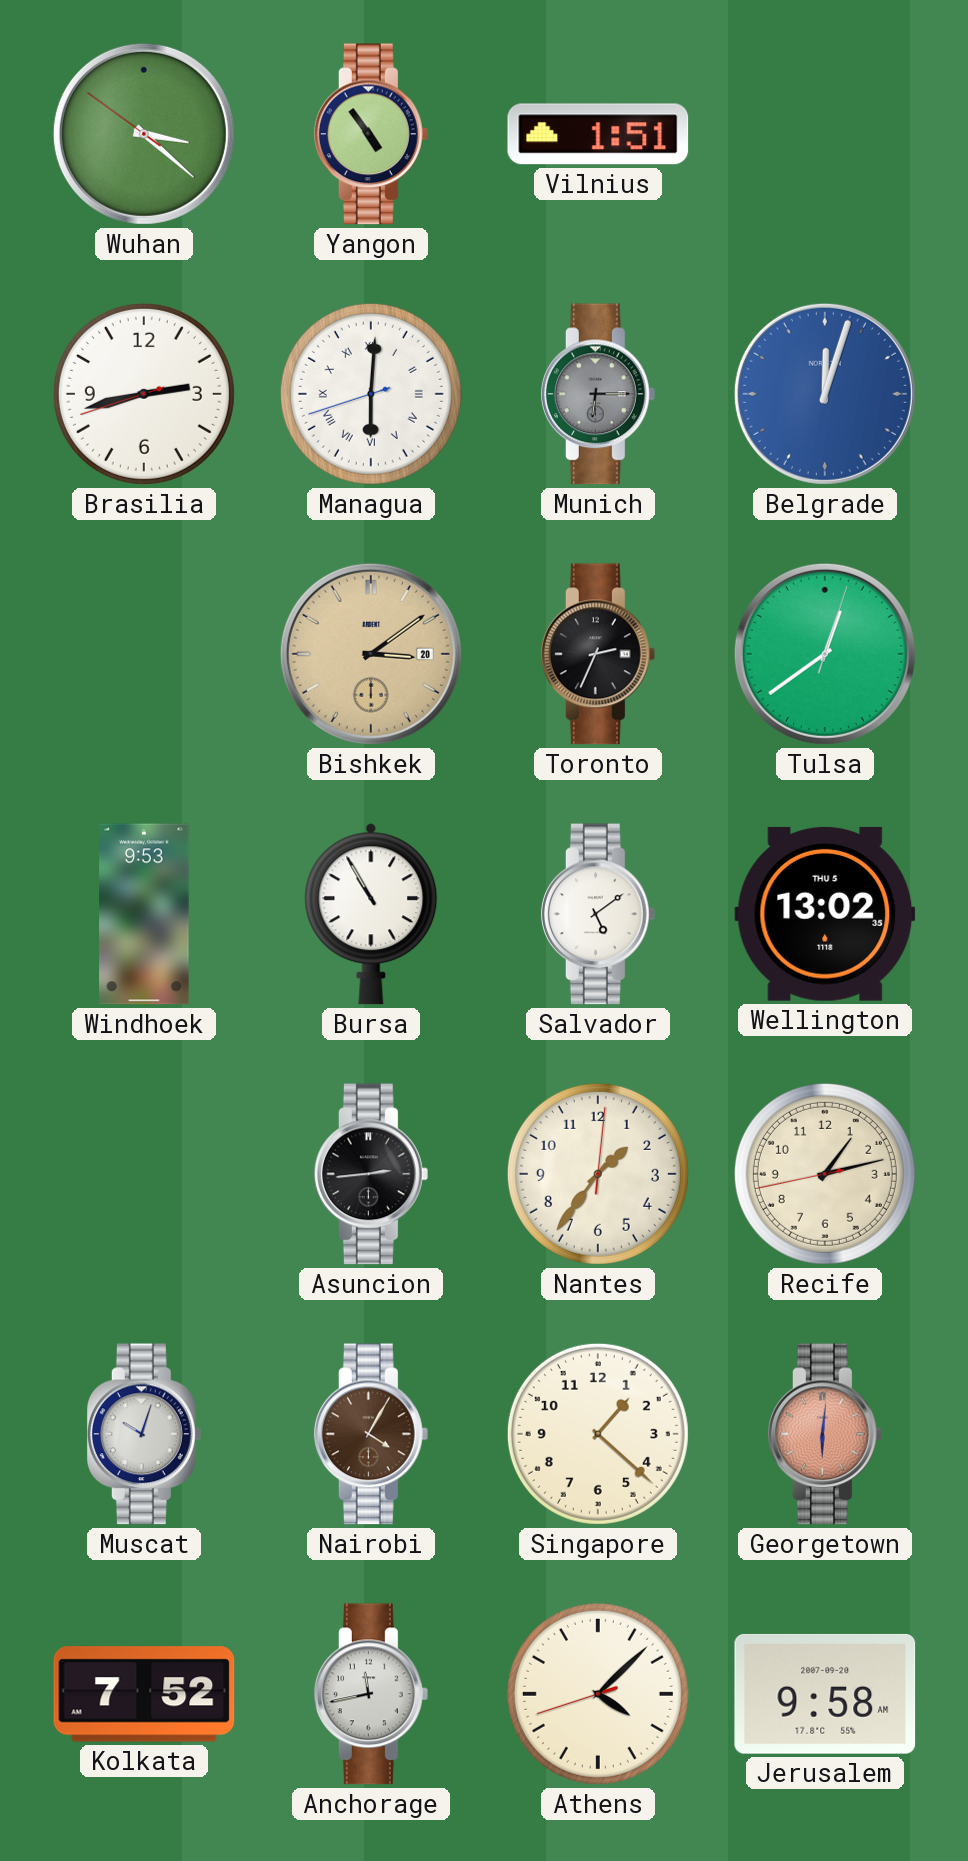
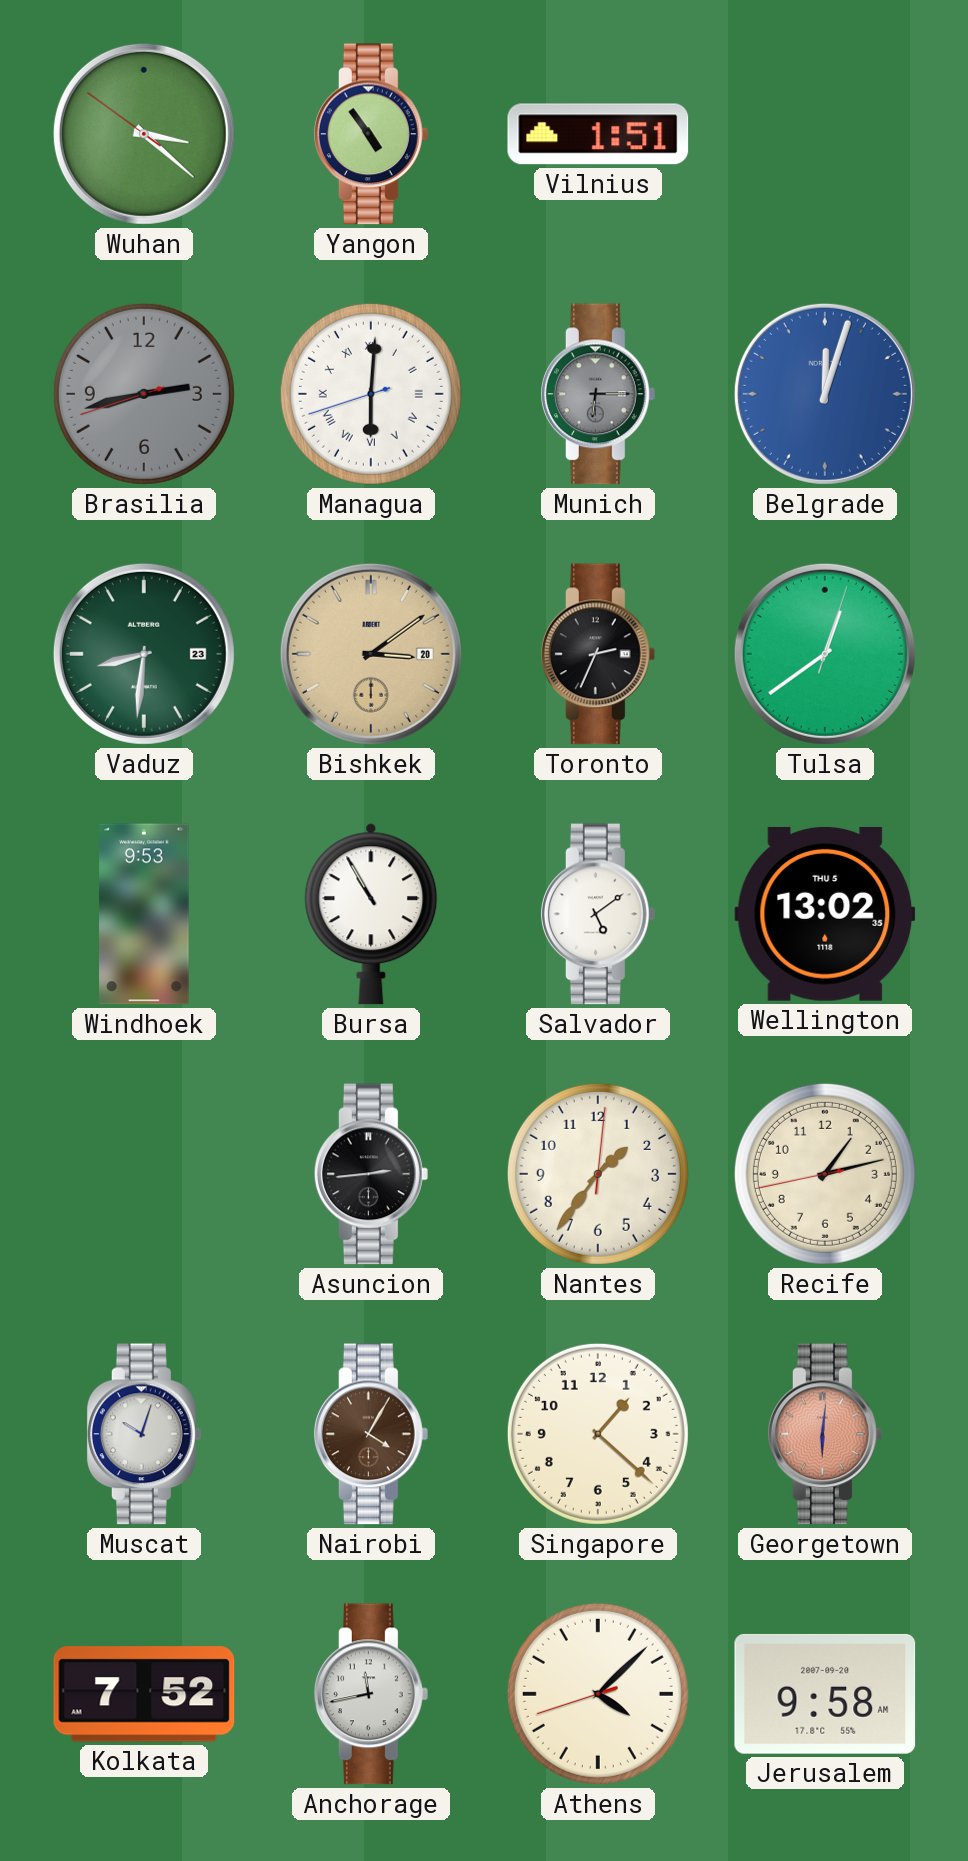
Brasilia dial: white -> grey (144, 394)
Vaduz: none -> 8:31 (144, 654)
